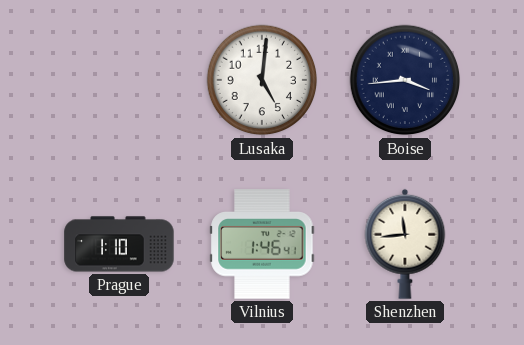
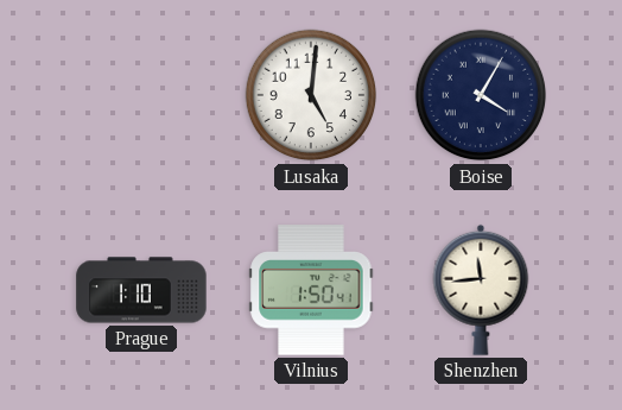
Boise: 3:44 -> 4:05 (481, 95)
Vilnius: 1:46 -> 1:50 (311, 290)
